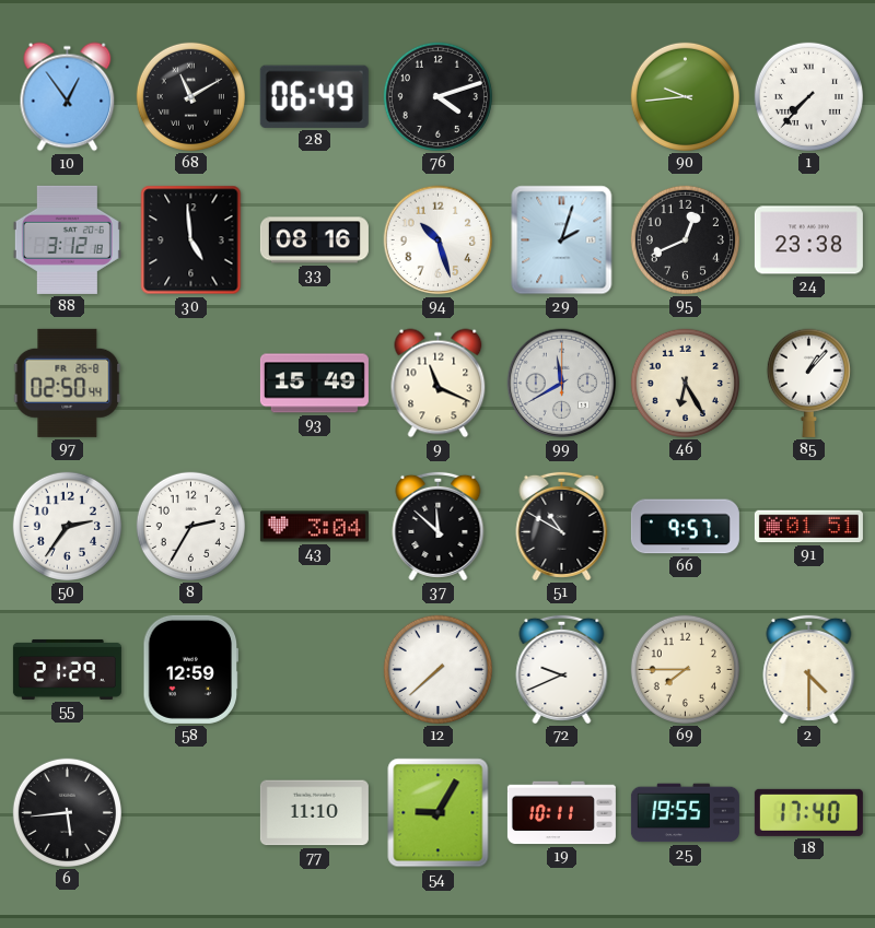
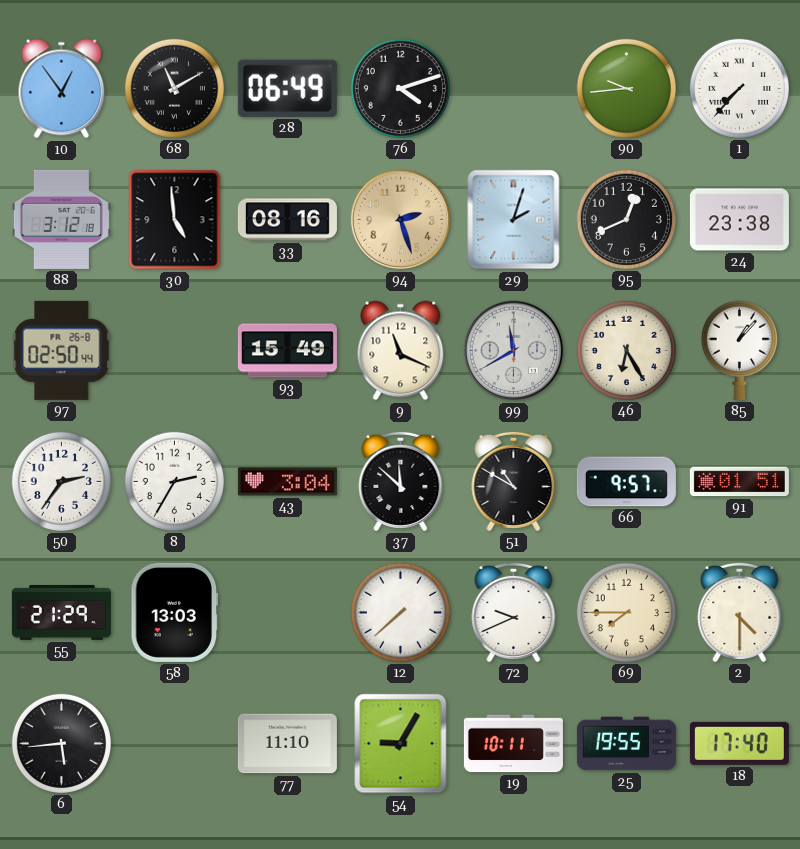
94: 10:27 -> 2:27 (401, 220)
94 dial: white -> champagne (401, 220)
58: 12:59 -> 13:03 (175, 612)
